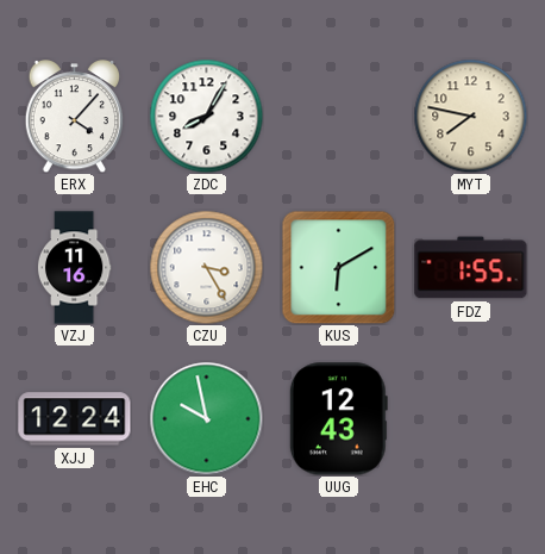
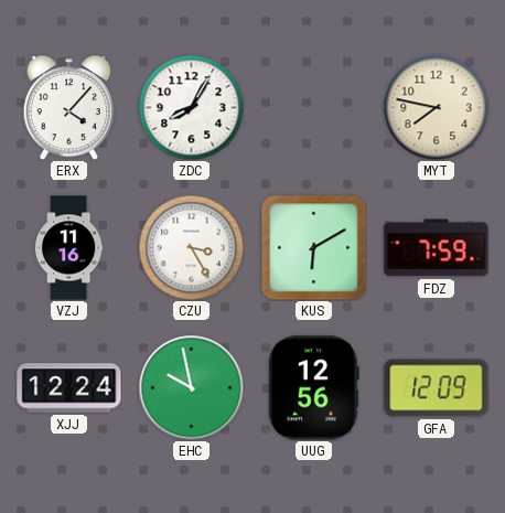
FDZ: 1:55 -> 7:59 (437, 248)
UUG: 12:43 -> 12:56 (313, 388)
GFA: none -> 12:09 (437, 388)
